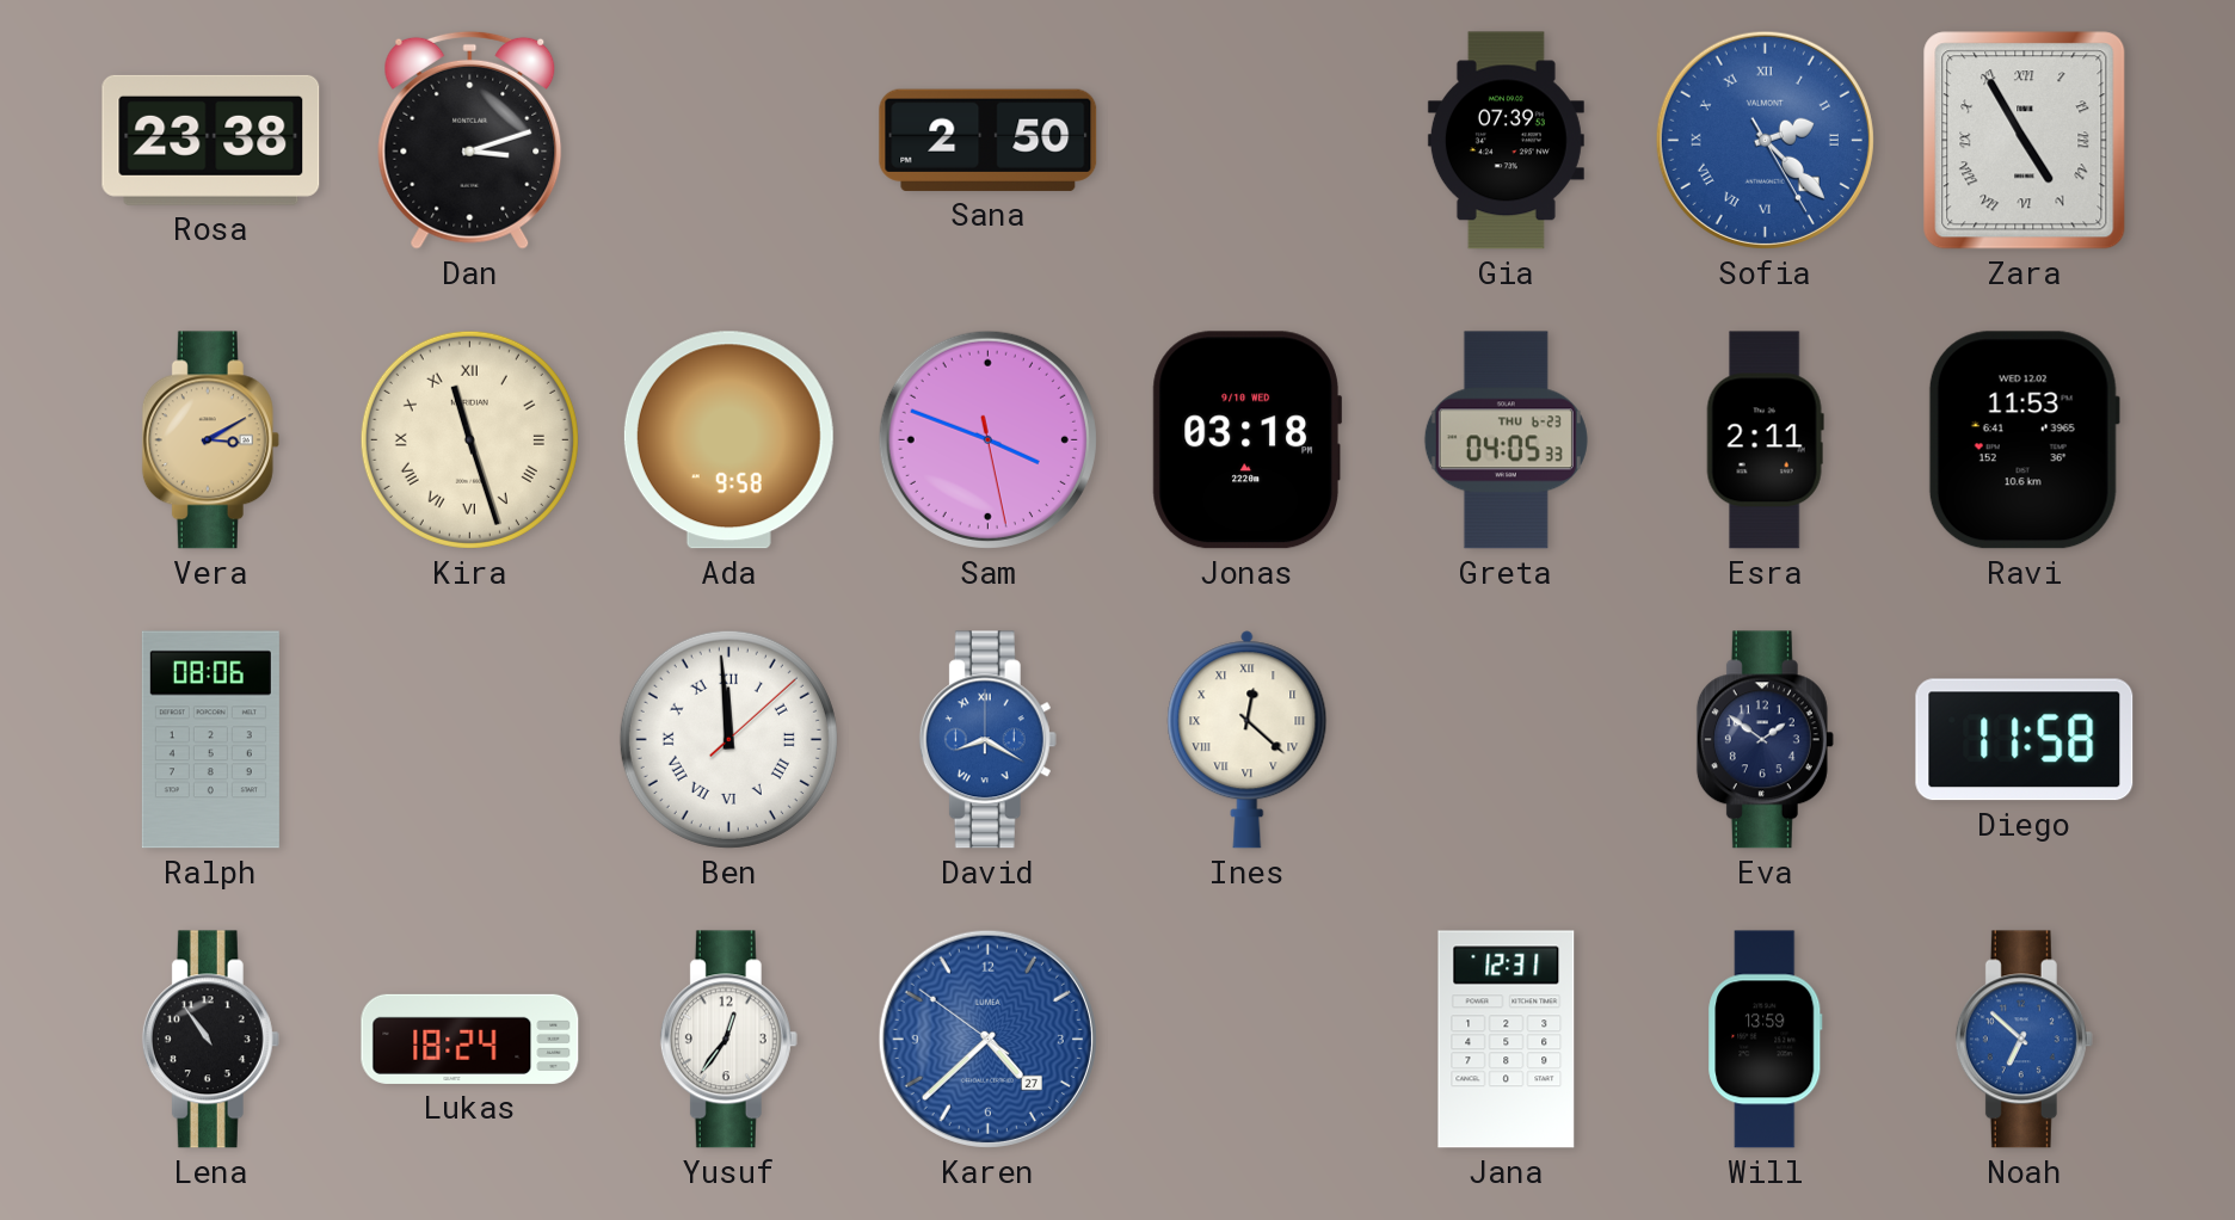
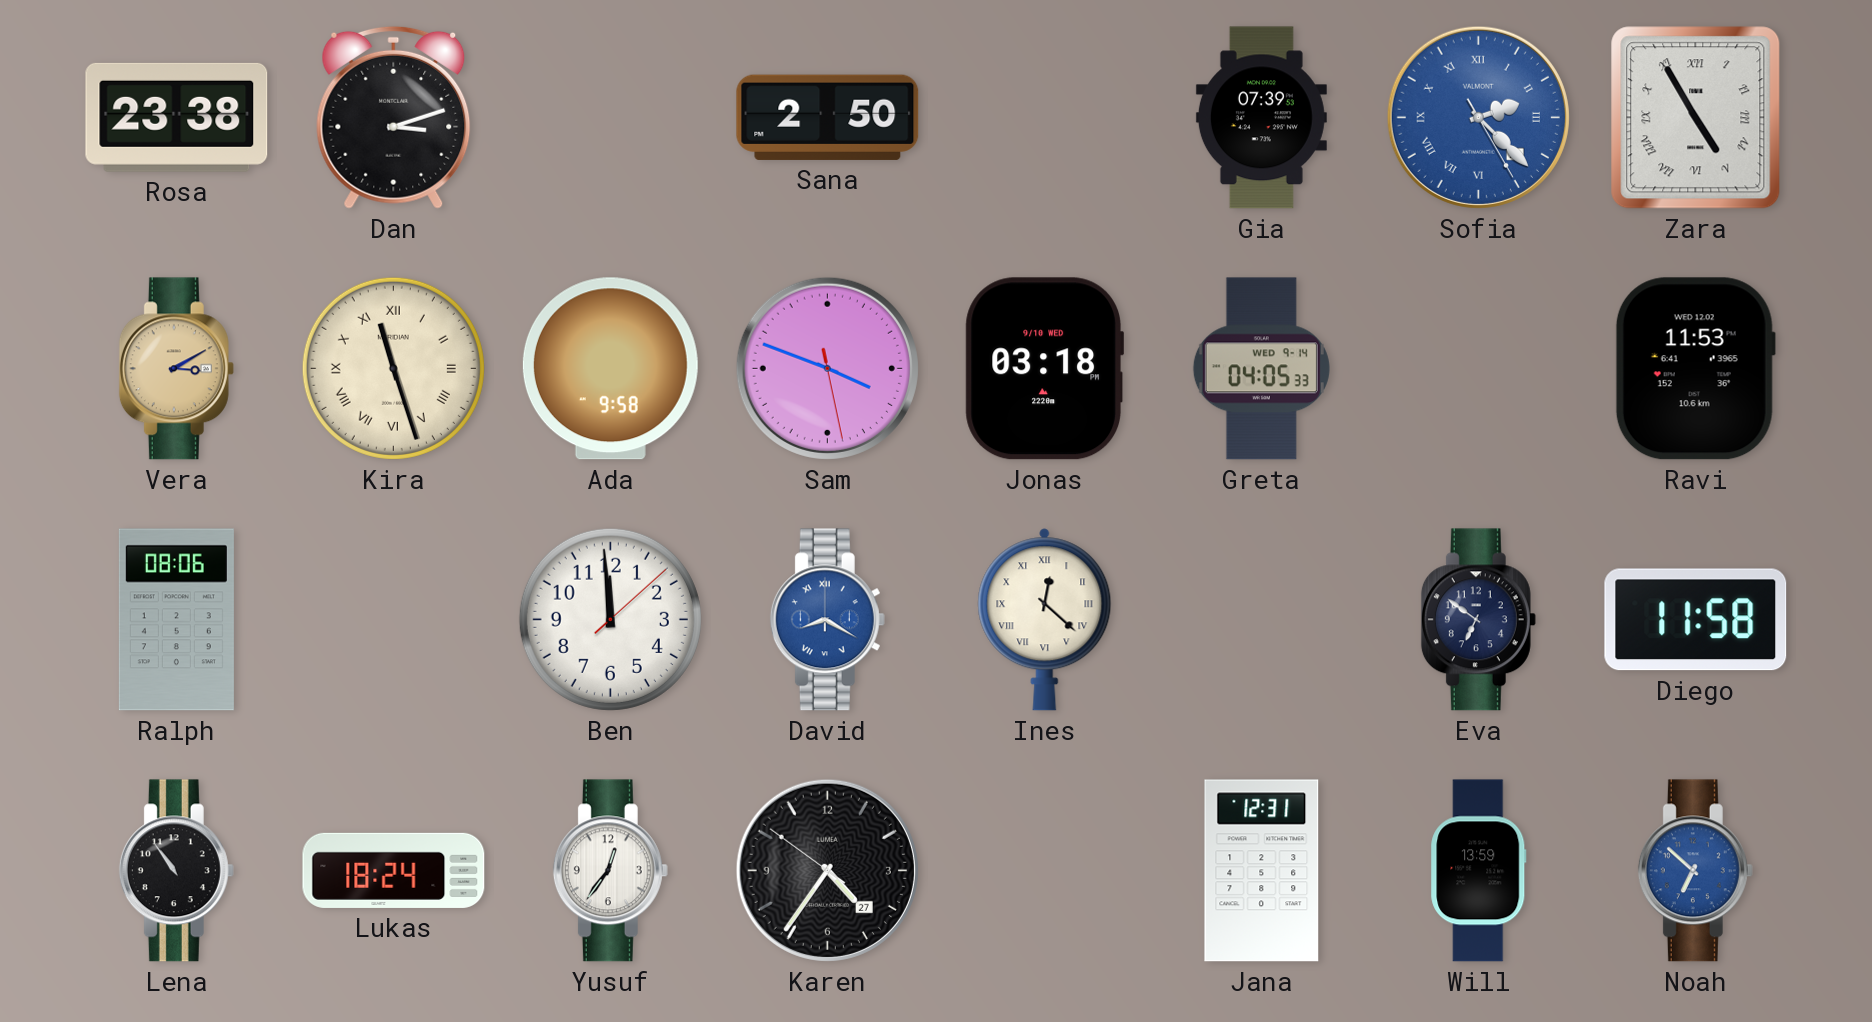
Greta date: THU 6-23 -> WED 9-14 (1261, 369)
Esra: 2:11 -> none (1765, 440)
Ben numerals: Roman -> Arabic (610, 619)
Eva: 1:51 -> 6:51 (1478, 620)
Karen: 4:37 -> 4:35 (827, 870)
Karen dial: blue -> black (827, 870)
